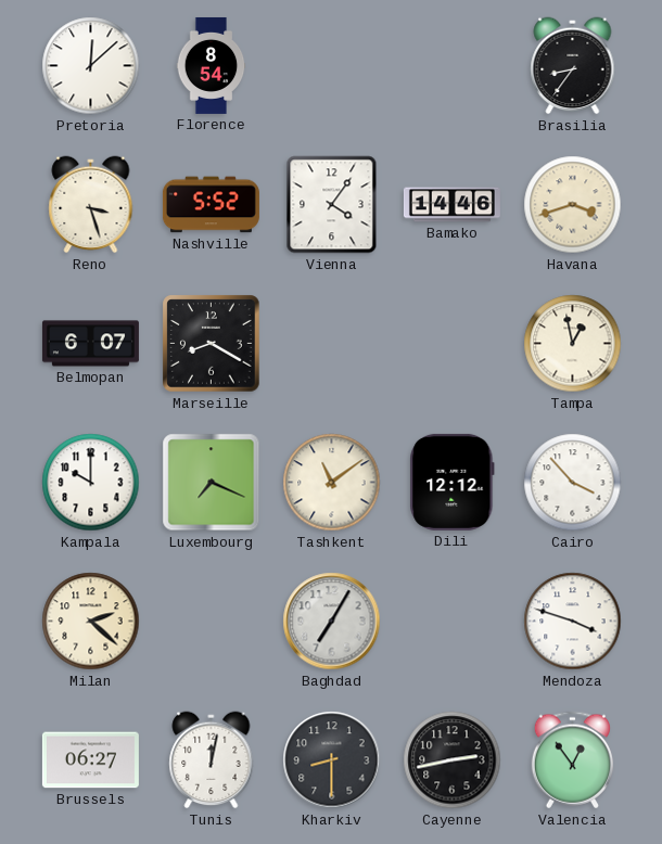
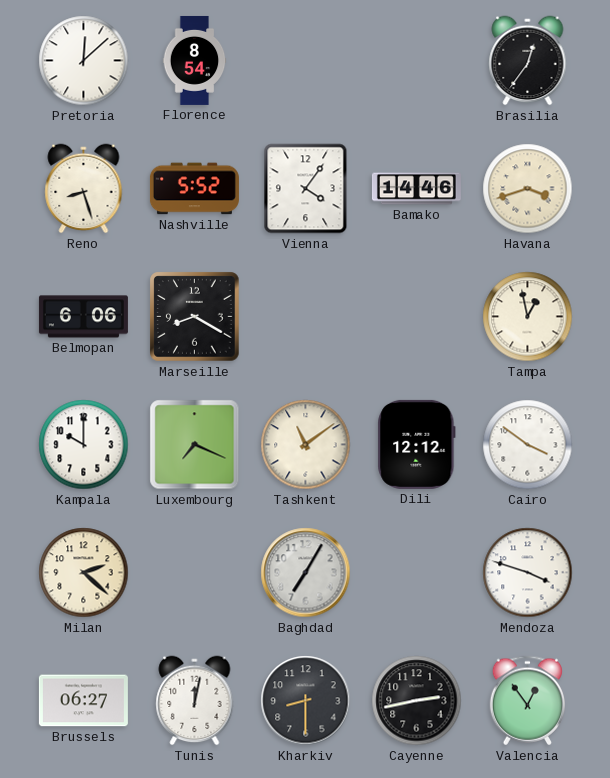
Brasilia: 8:36 -> 12:36 (528, 61)
Reno: 3:27 -> 8:27 (84, 189)
Belmopan: 6:07 -> 6:06 (83, 317)
Cairo: 3:53 -> 3:51 (528, 445)
